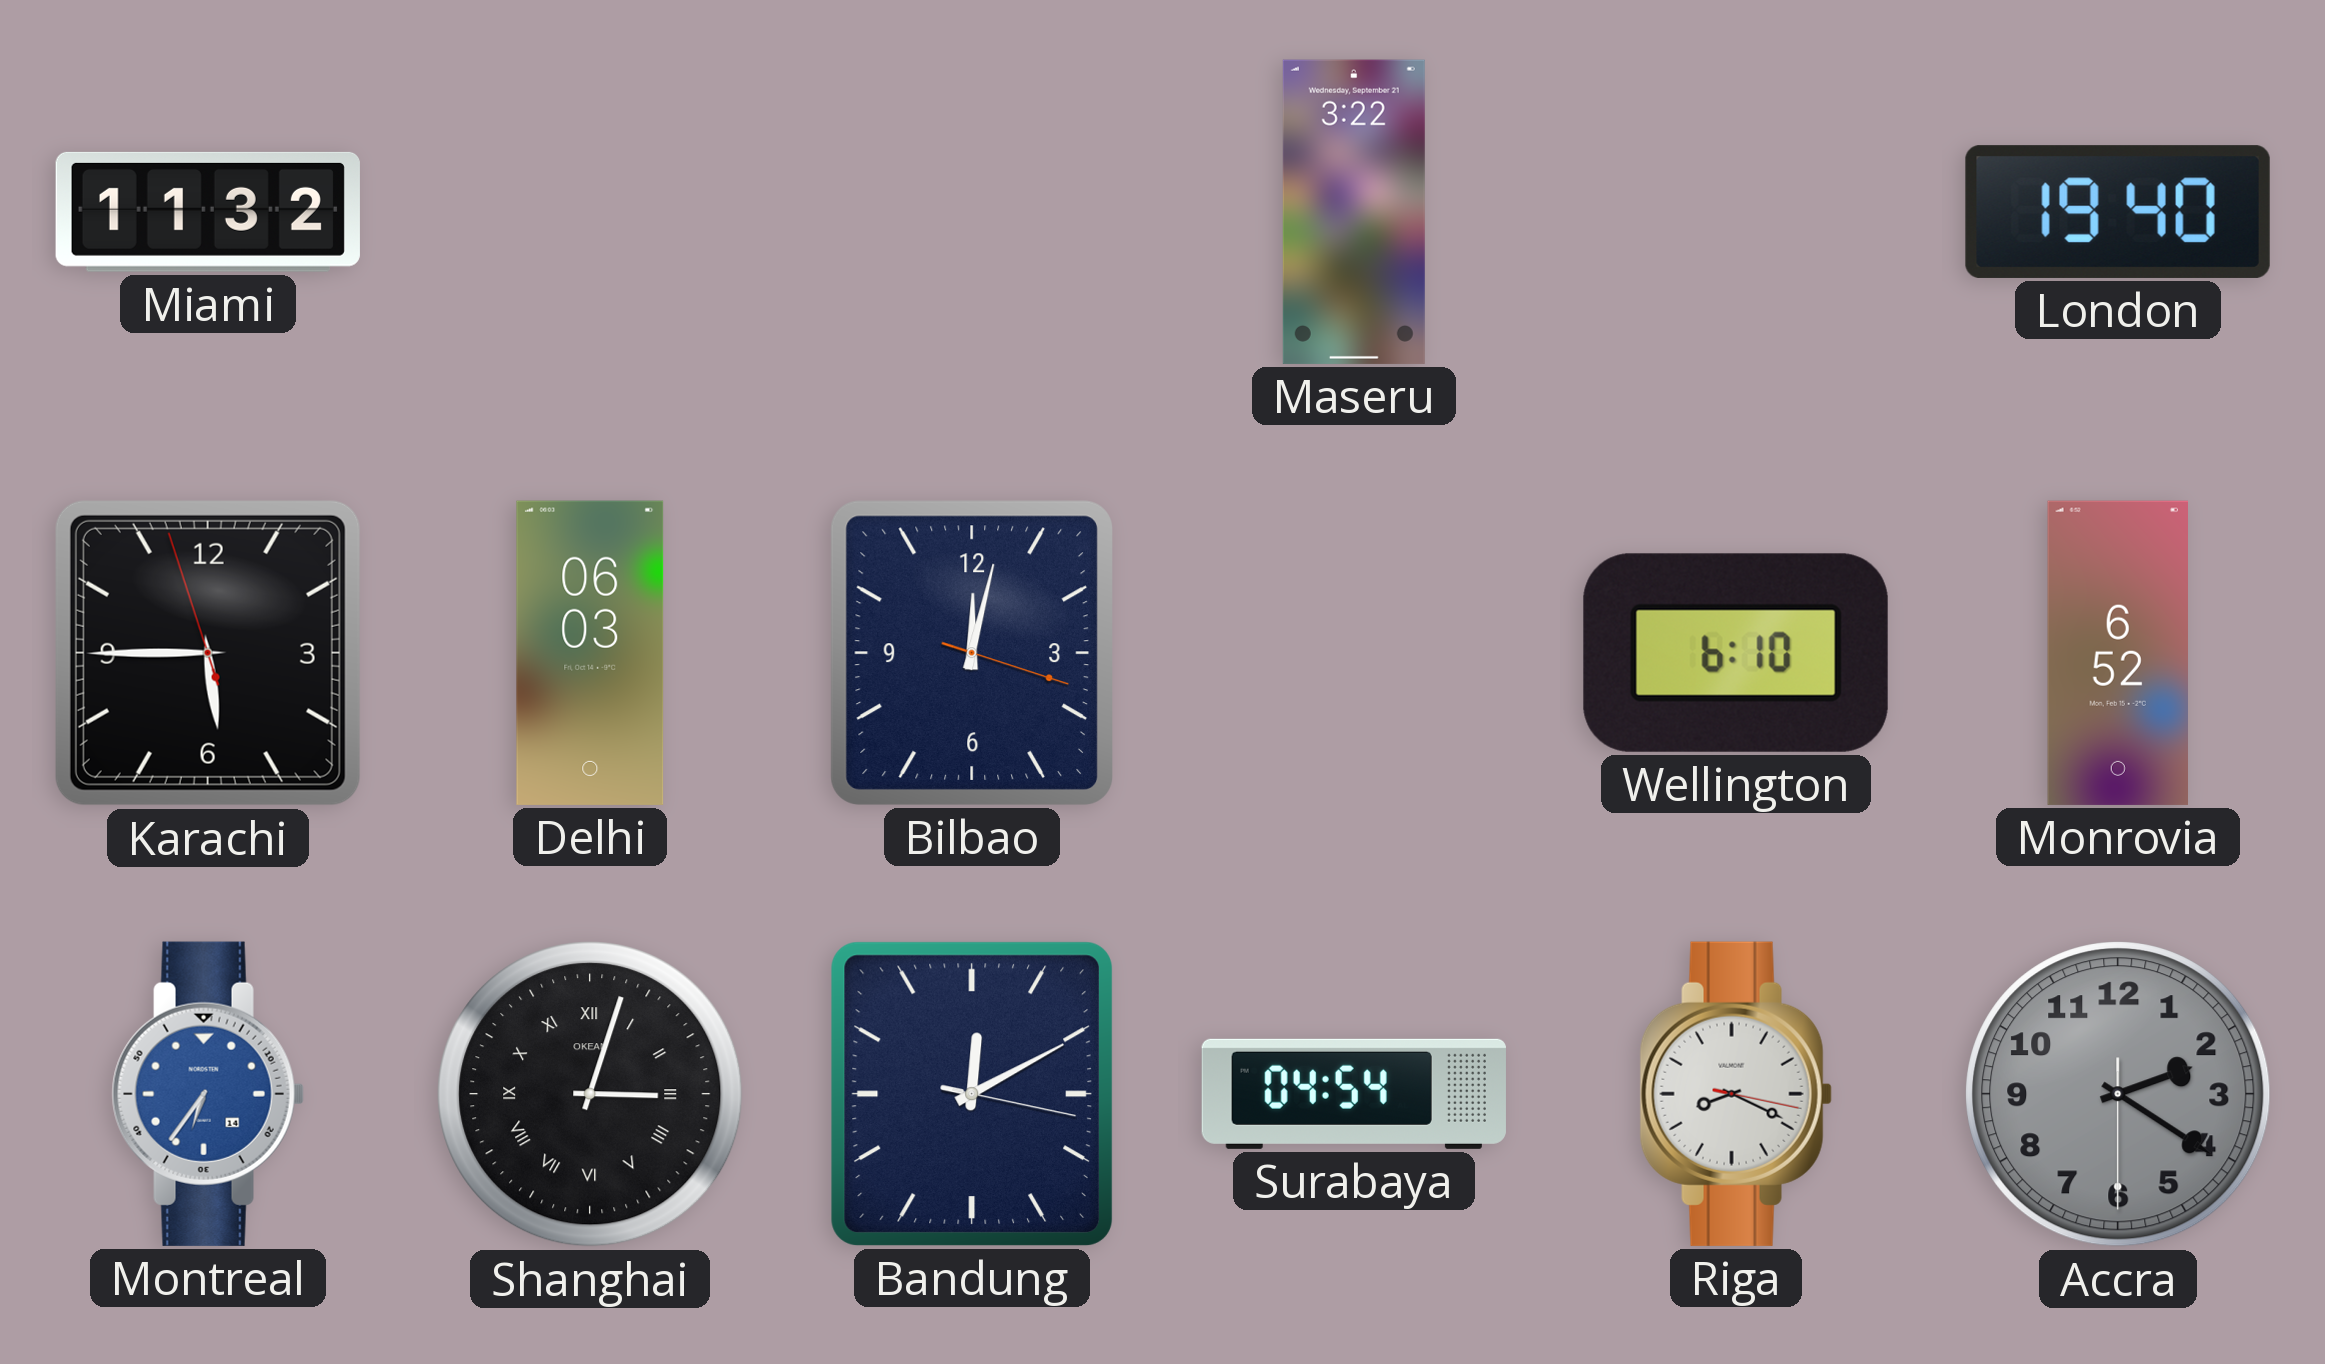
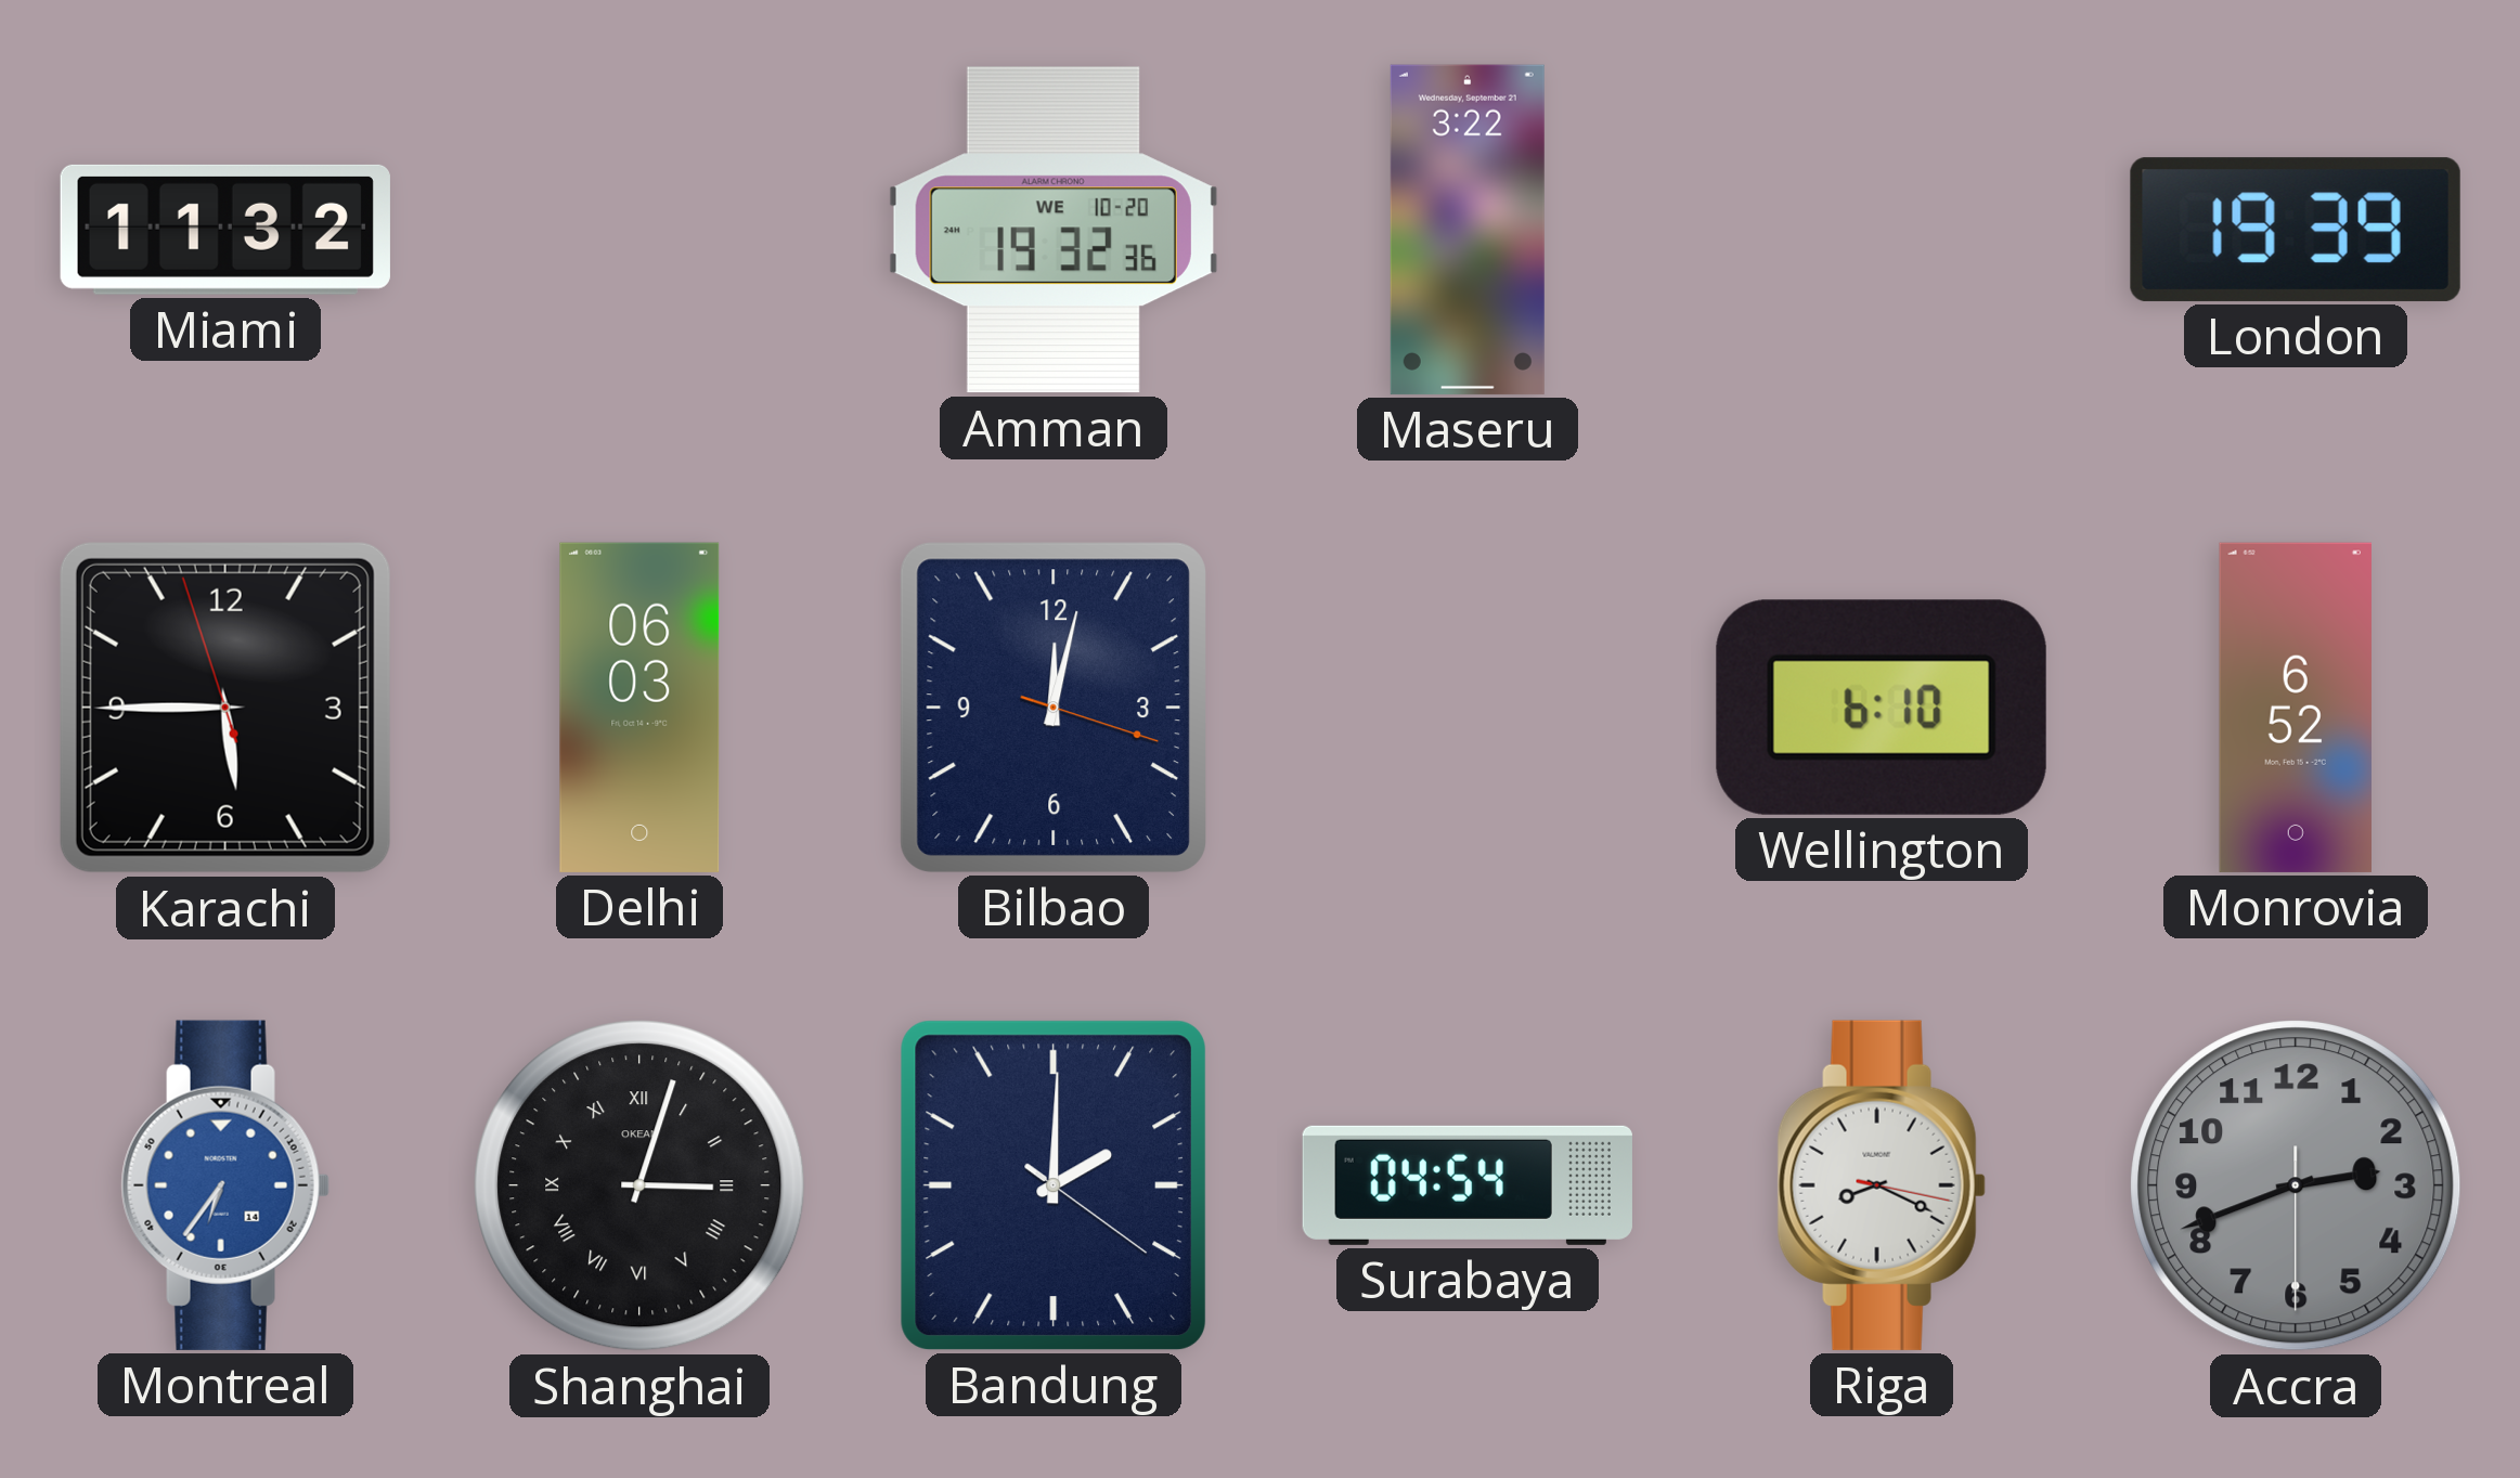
Amman: none -> 19:32 (1054, 230)
London: 19:40 -> 19:39 (2296, 230)
Bandung: 12:10 -> 2:00 (1054, 1185)
Accra: 2:20 -> 2:41 (2296, 1185)
